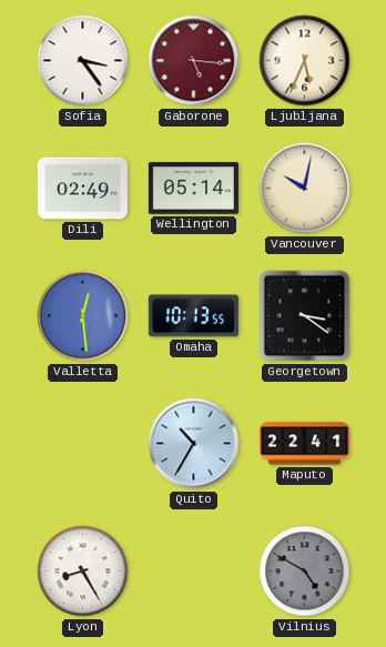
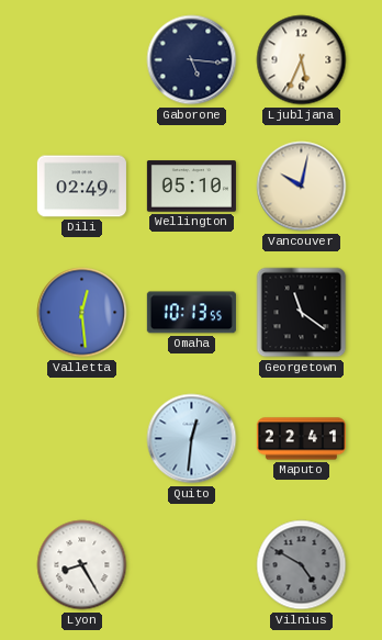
Sofia: 3:24 -> none (83, 61)
Gaborone dial: burgundy -> navy (192, 60)
Wellington: 05:14 -> 05:10 (191, 187)
Georgetown: 3:21 -> 11:21 (302, 313)
Quito: 10:35 -> 12:31 (192, 439)
